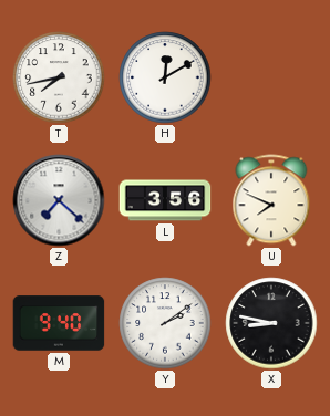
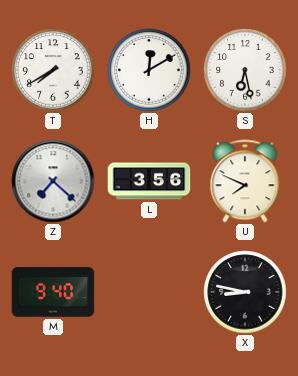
T: 7:43 -> 7:40 (53, 70)
S: none -> 6:28 (245, 70)
Y: 2:09 -> none (165, 323)
